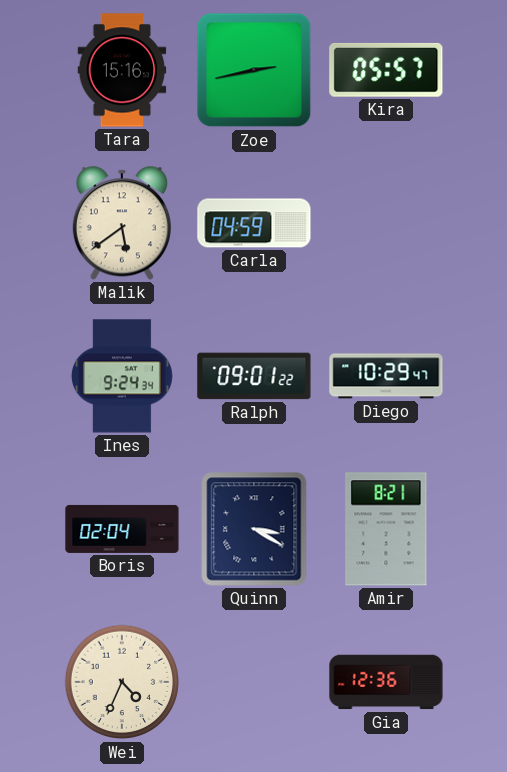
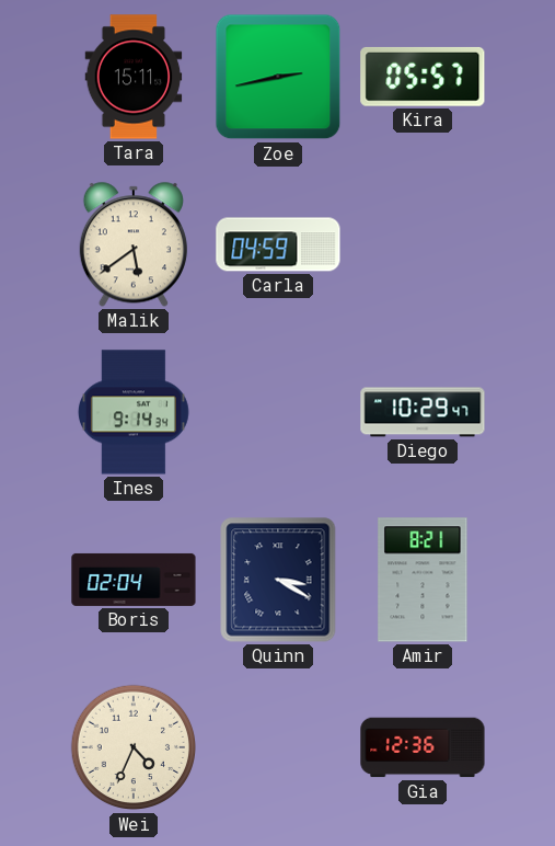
Tara: 15:16 -> 15:11 (134, 77)
Ines: 9:24 -> 9:14 (134, 412)
Ralph: 09:01 -> none (254, 376)
